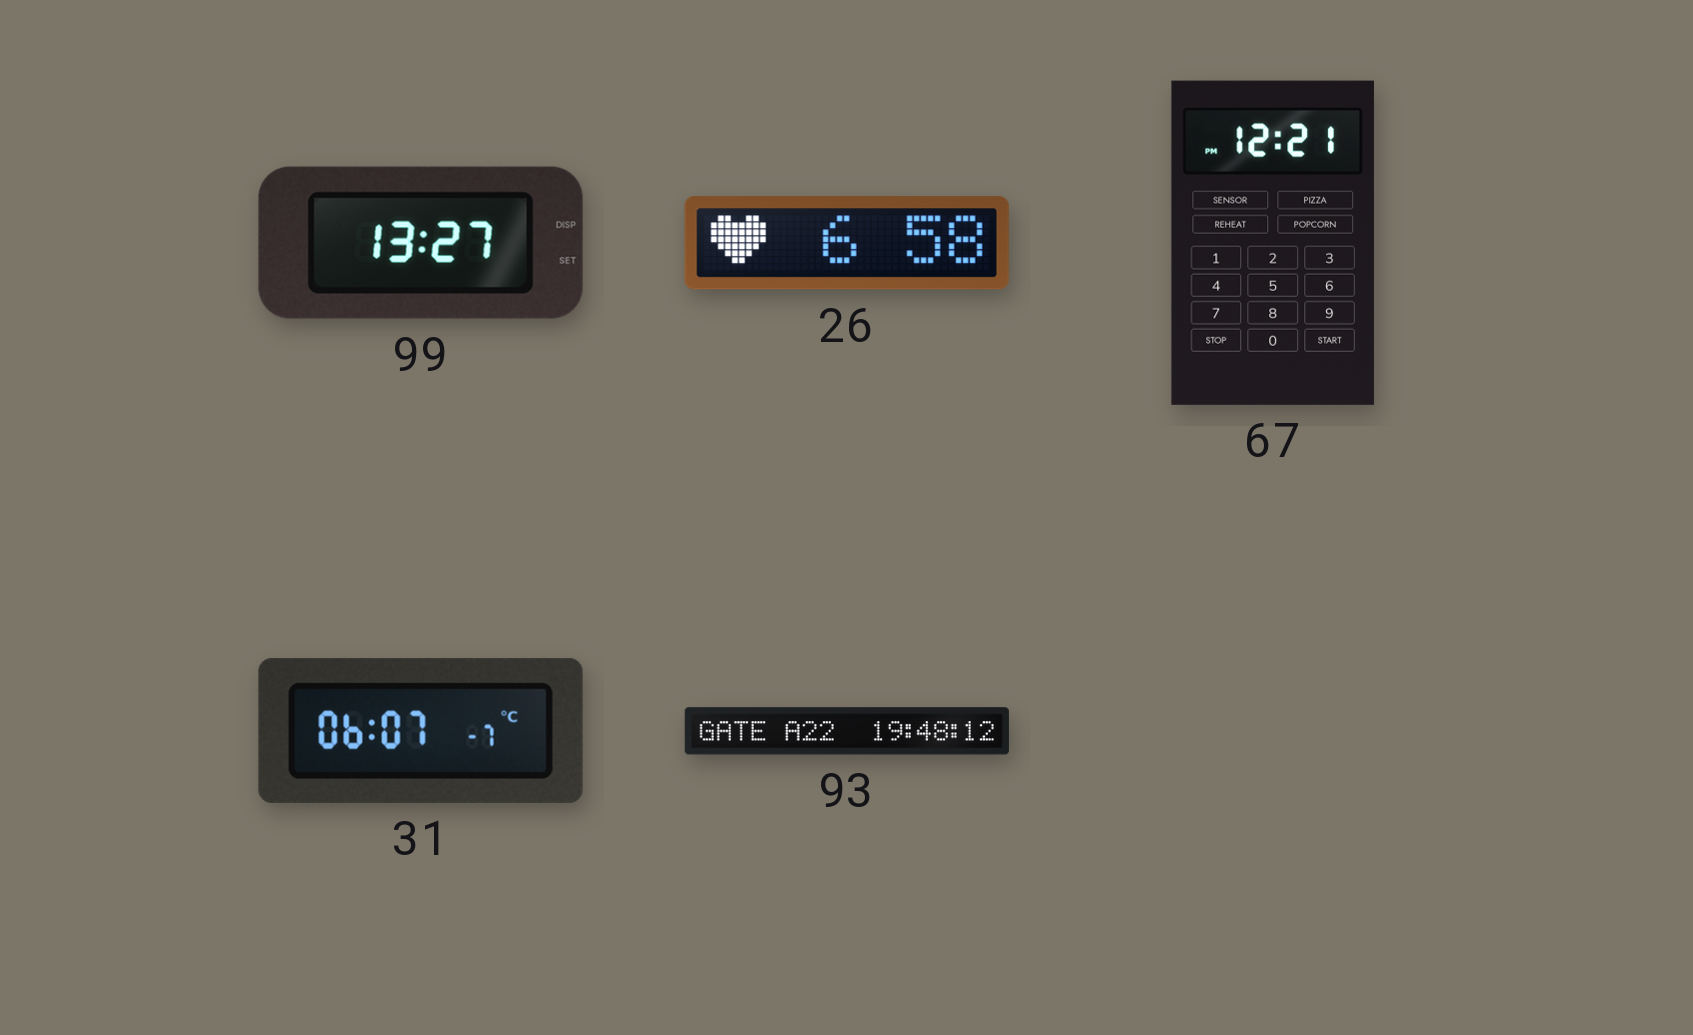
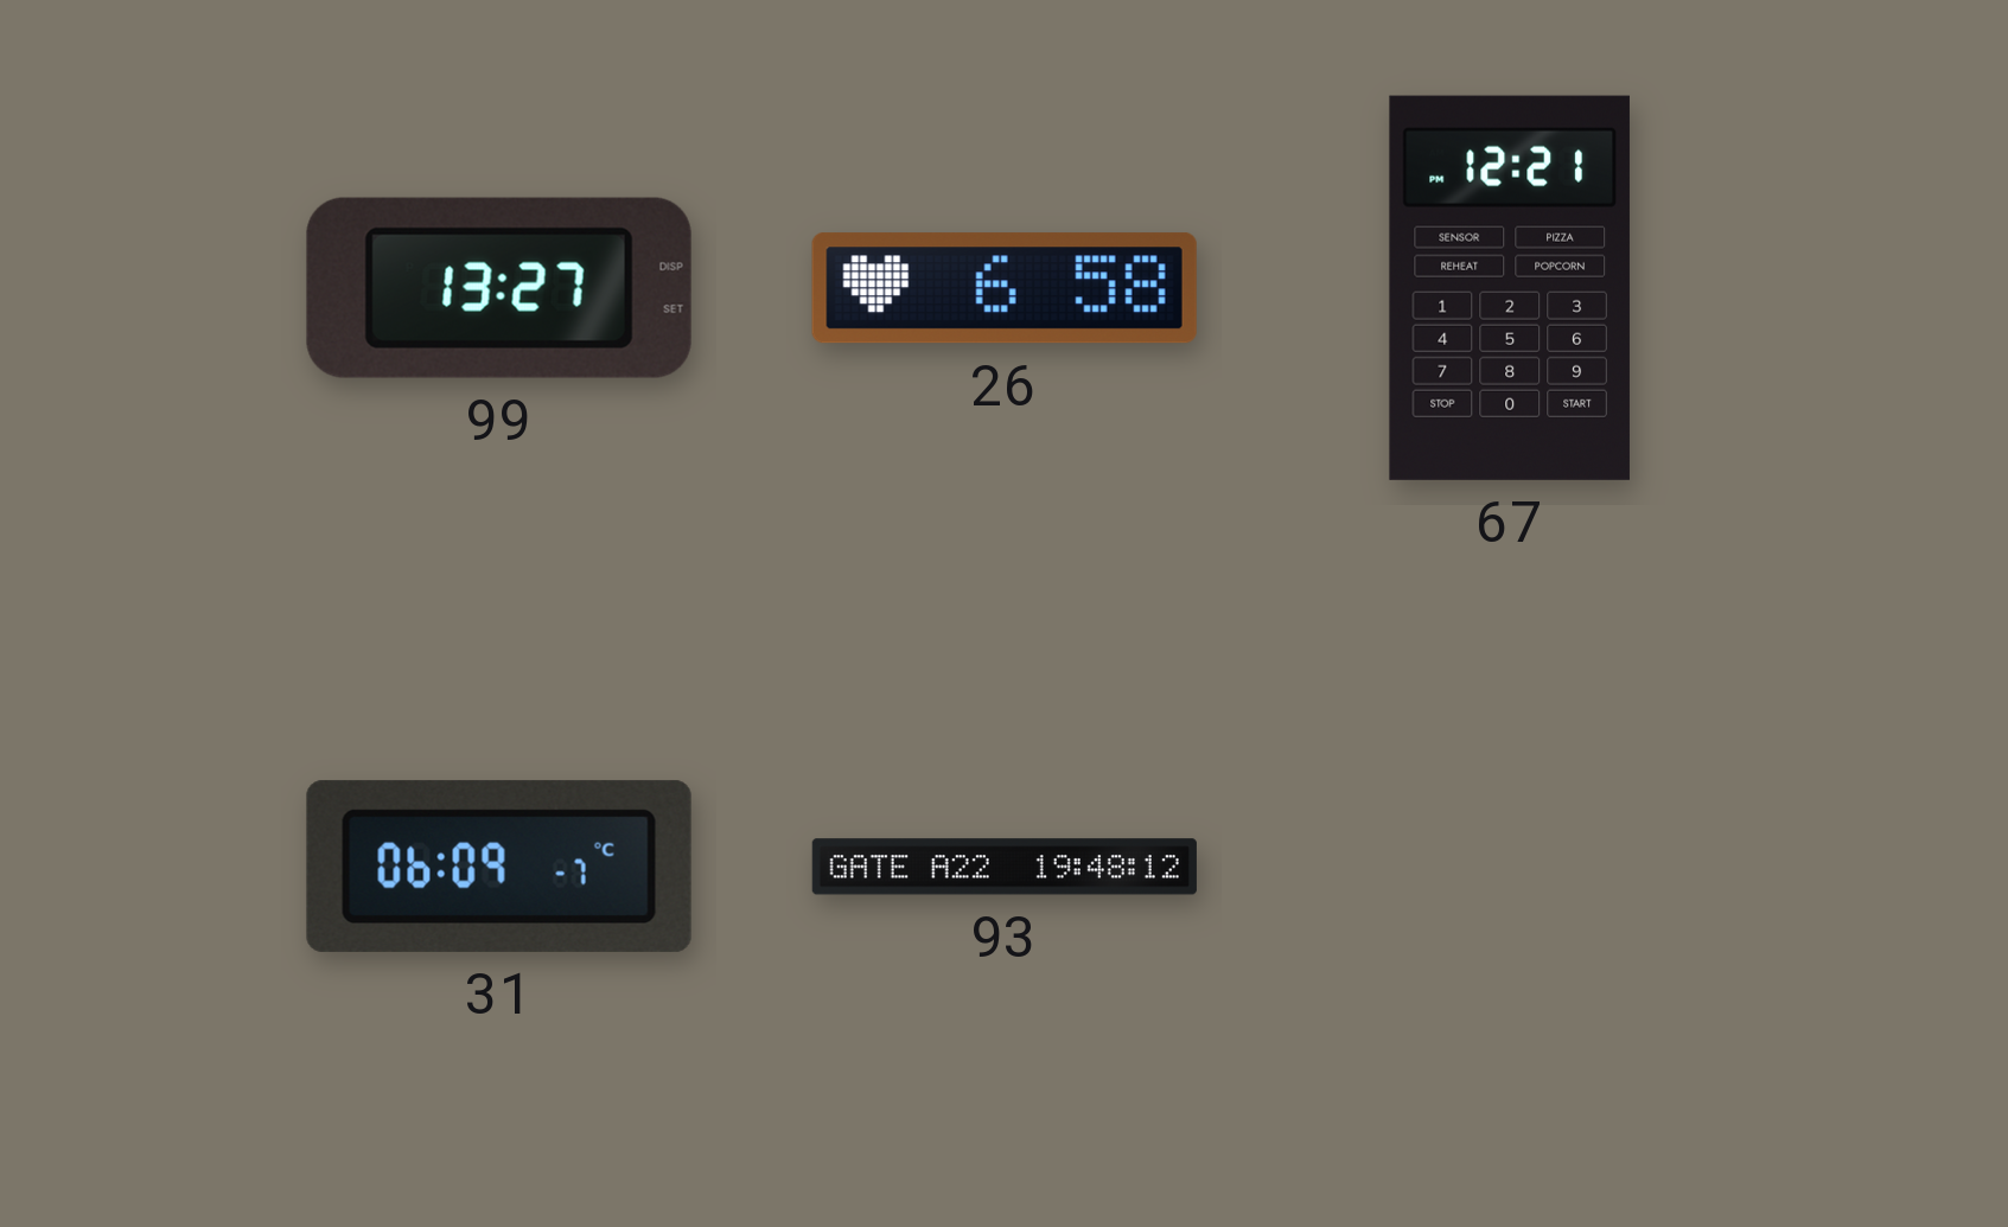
31: 06:07 -> 06:09 (499, 867)
